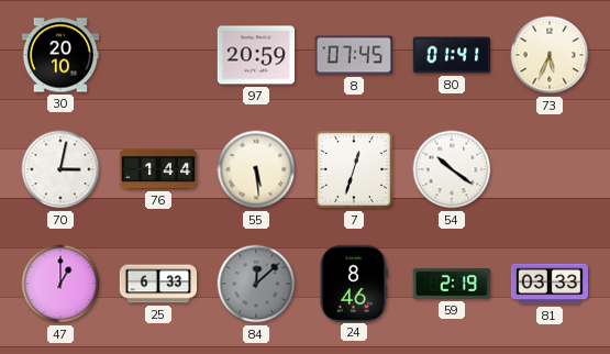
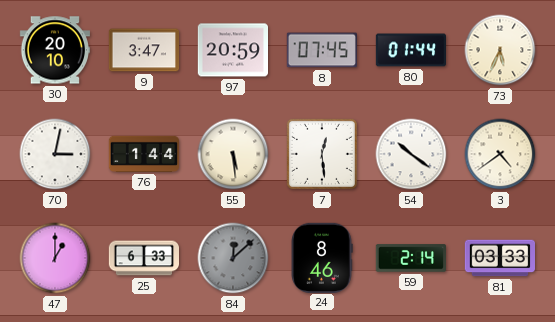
9: none -> 3:47 (143, 50)
80: 01:41 -> 01:44 (410, 50)
7: 12:33 -> 12:29 (322, 154)
3: none -> 4:39 (500, 154)
59: 2:19 -> 2:14 (410, 258)
